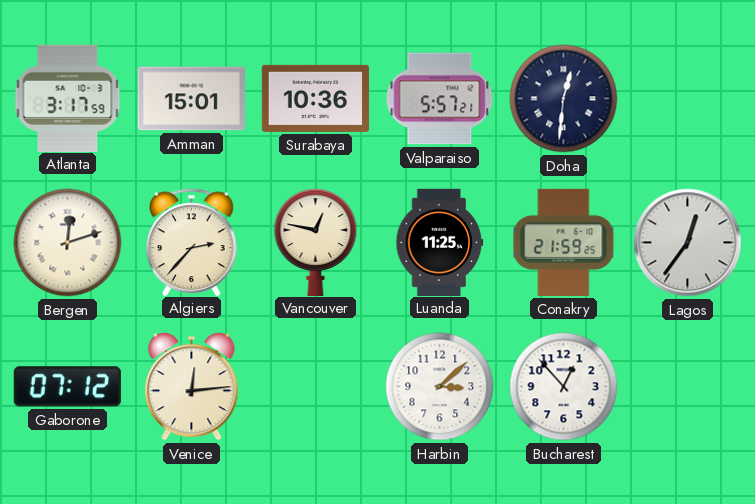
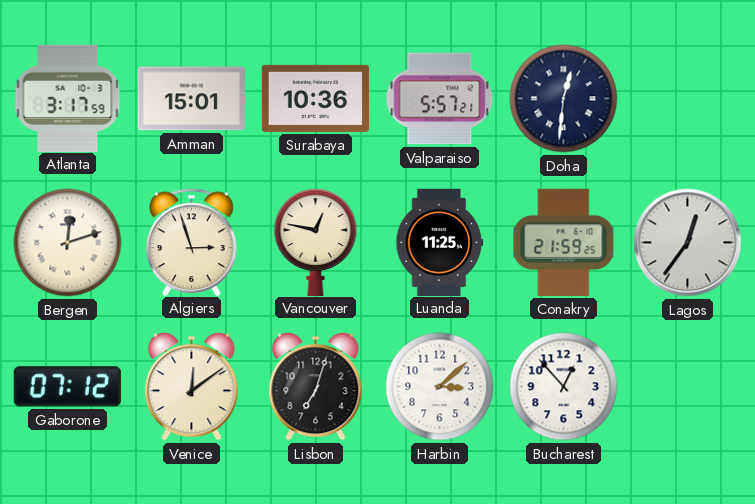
Algiers: 2:37 -> 2:57 (192, 242)
Venice: 12:14 -> 12:09 (192, 386)
Lisbon: none -> 7:03 (316, 386)
